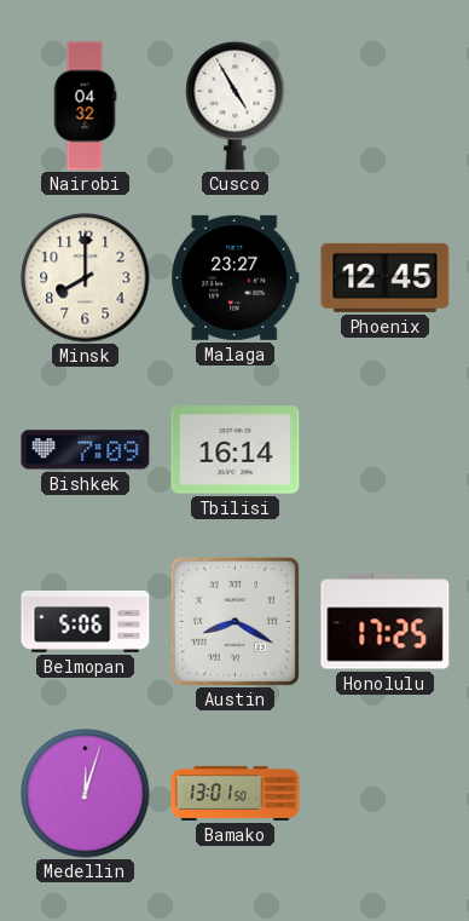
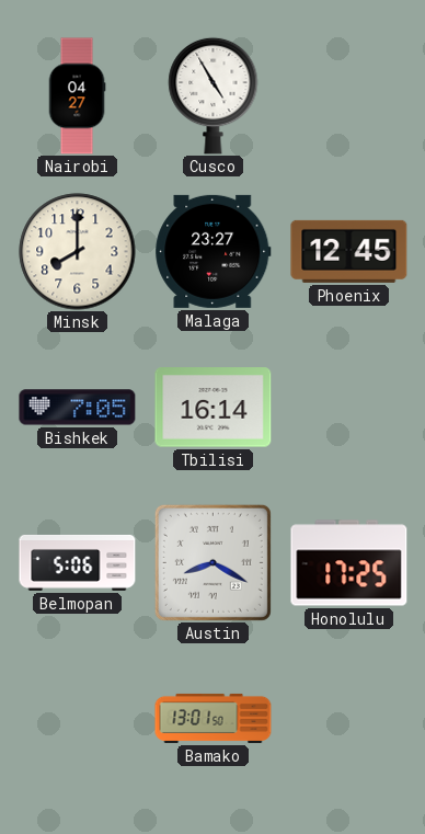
Nairobi: 04:32 -> 04:27 (77, 96)
Bishkek: 7:09 -> 7:05 (78, 408)
Medellin: 12:03 -> none (86, 794)
